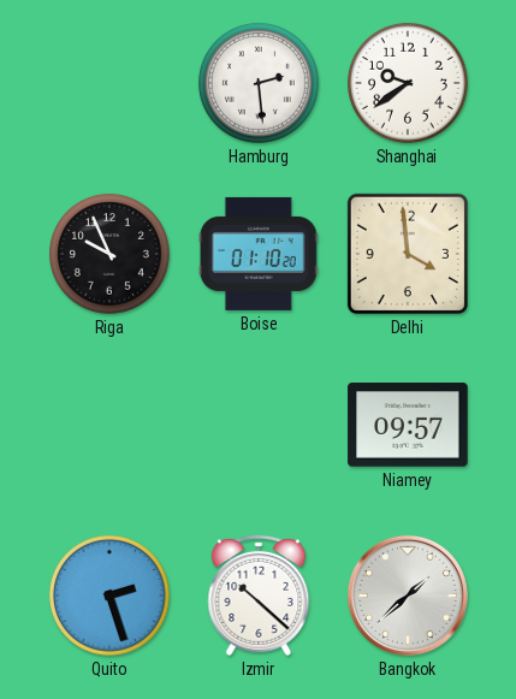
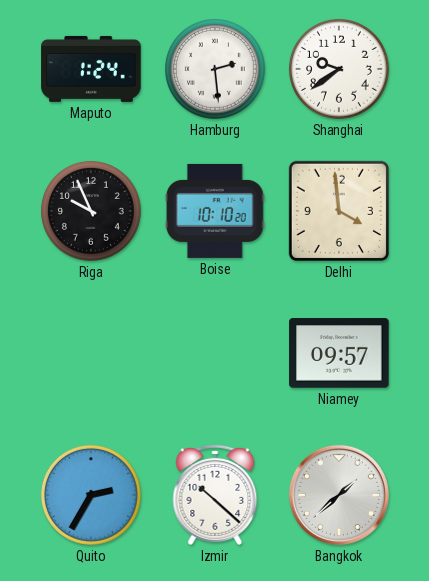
Maputo: none -> 1:24 (91, 69)
Boise: 01:10 -> 10:10 (215, 211)
Quito: 2:27 -> 2:35 (91, 495)
